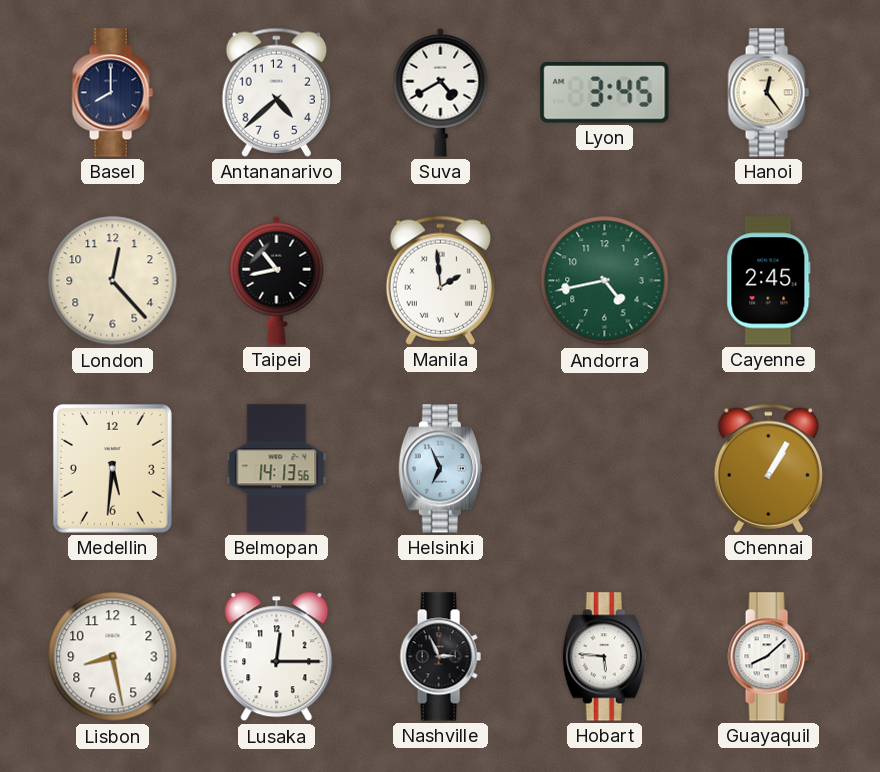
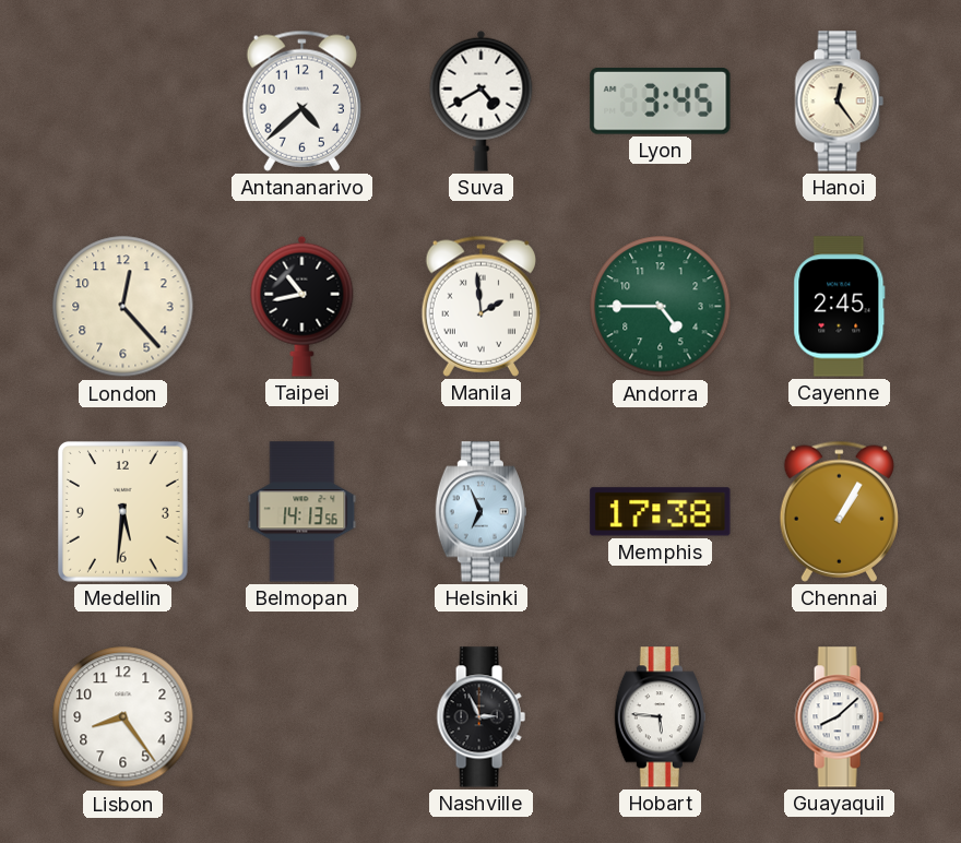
Basel: 8:00 -> none (112, 93)
Andorra: 4:43 -> 4:45 (661, 307)
Memphis: none -> 17:38 (661, 512)
Lisbon: 8:28 -> 8:24 (123, 717)
Lusaka: 12:15 -> none (277, 657)
